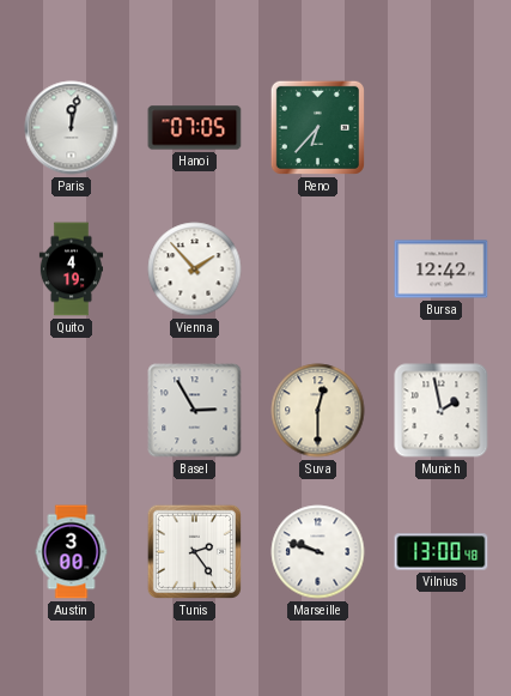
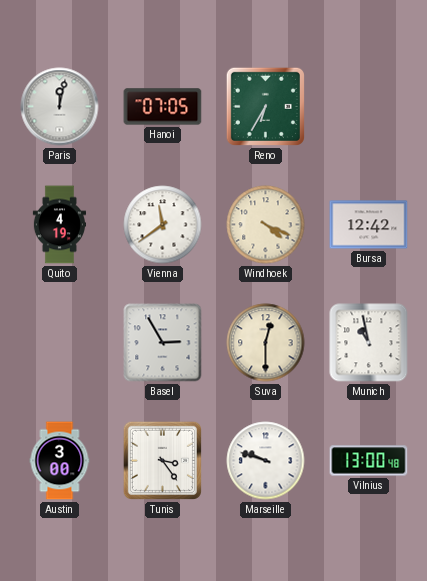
Reno: 6:37 -> 6:35 (265, 106)
Vienna: 1:53 -> 11:39 (163, 225)
Windhoek: none -> 4:19 (266, 225)
Munich: 1:58 -> 10:58 (369, 343)
Tunis: 2:24 -> 3:24 (162, 460)
